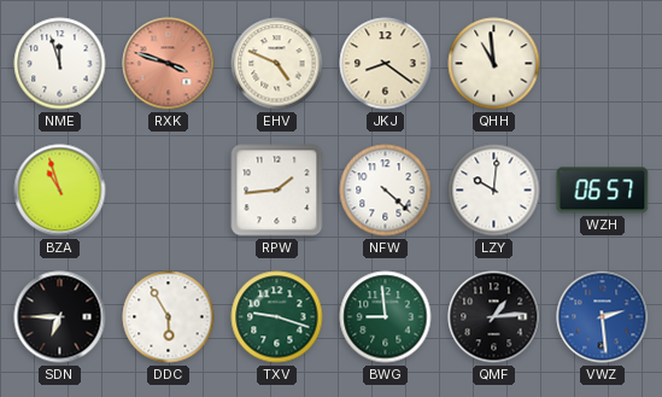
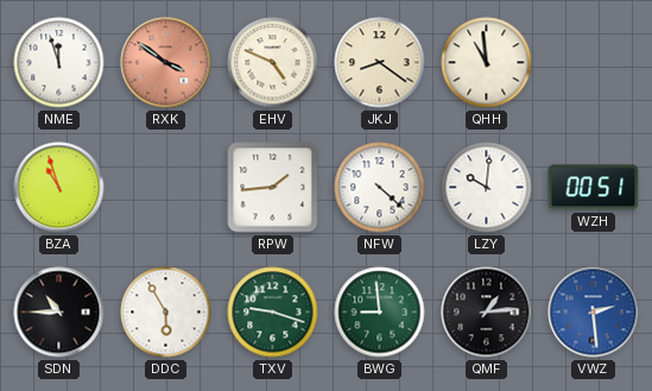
RXK: 3:48 -> 3:51 (166, 63)
WZH: 06:57 -> 00:51 (594, 188)
SDN: 6:45 -> 10:45 (59, 313)
